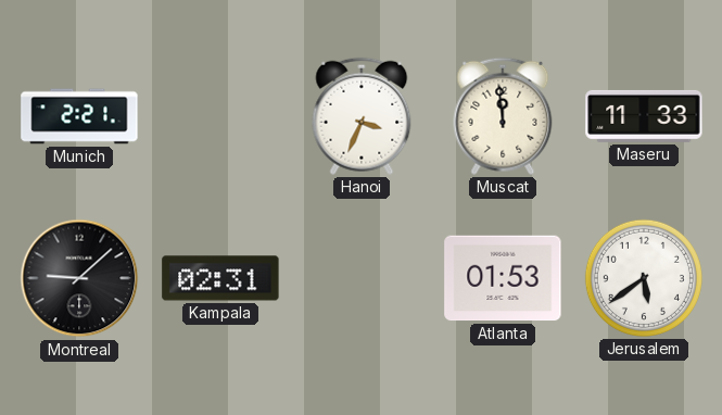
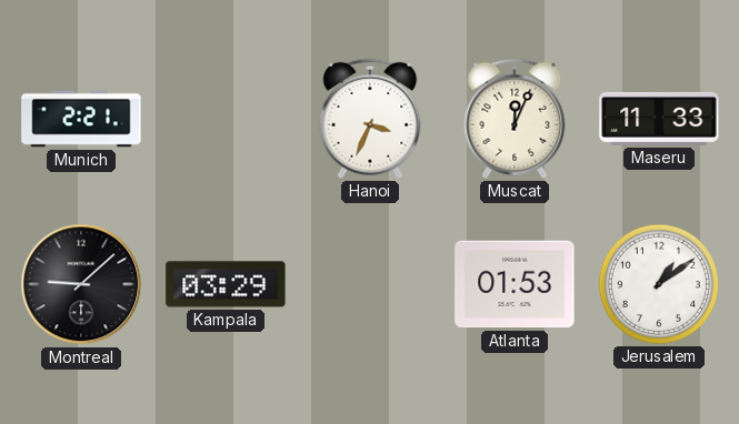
Muscat: 11:59 -> 12:04 (515, 119)
Kampala: 02:31 -> 03:29 (226, 284)
Jerusalem: 5:39 -> 1:09 (659, 284)
